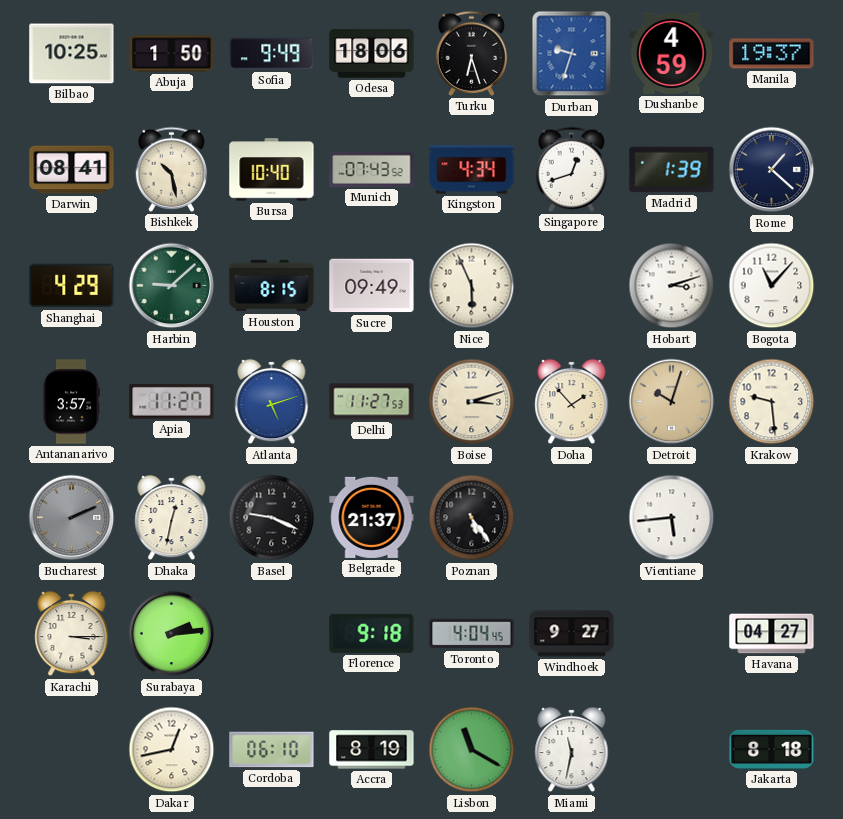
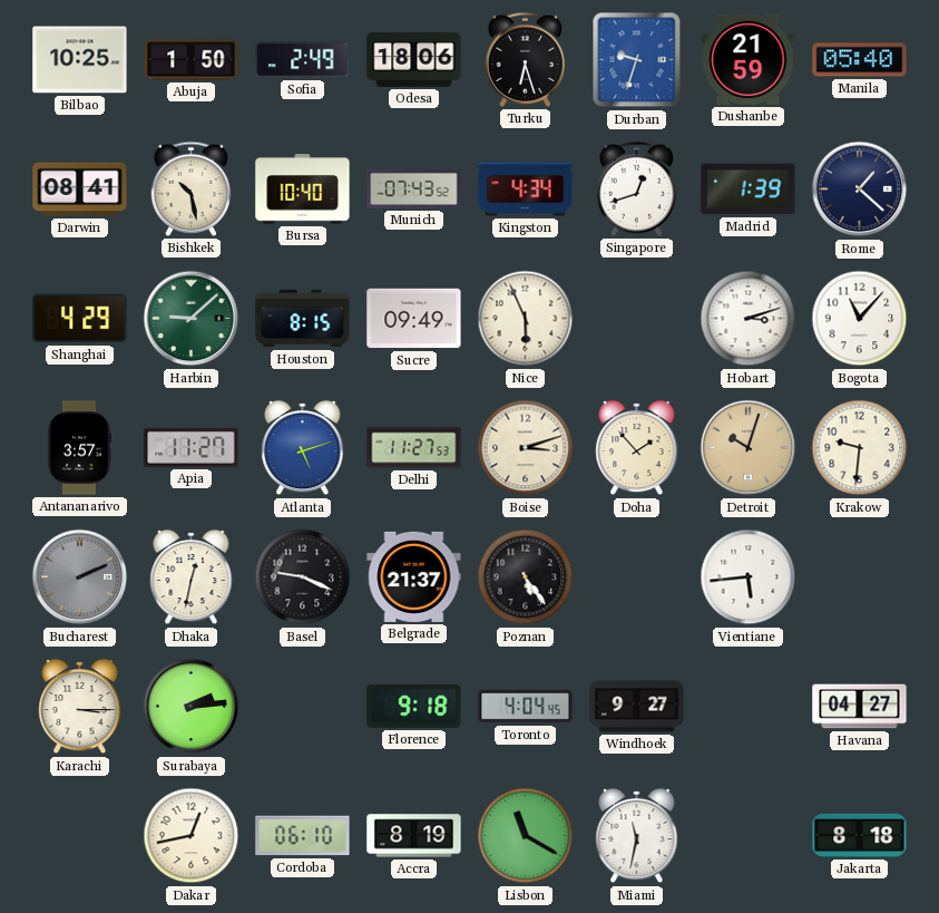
Sofia: 9:49 -> 2:49 (303, 60)
Dushanbe: 4:59 -> 21:59 (749, 59)
Manila: 19:37 -> 05:40 (860, 60)
Krakow: 9:29 -> 9:31 (860, 448)
